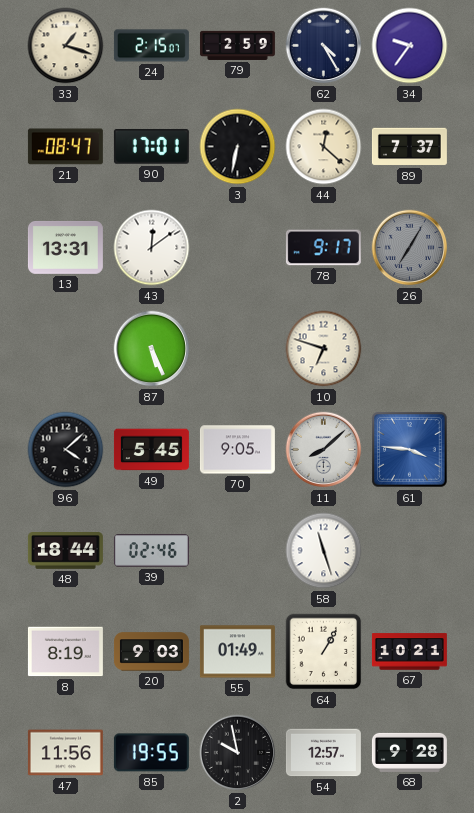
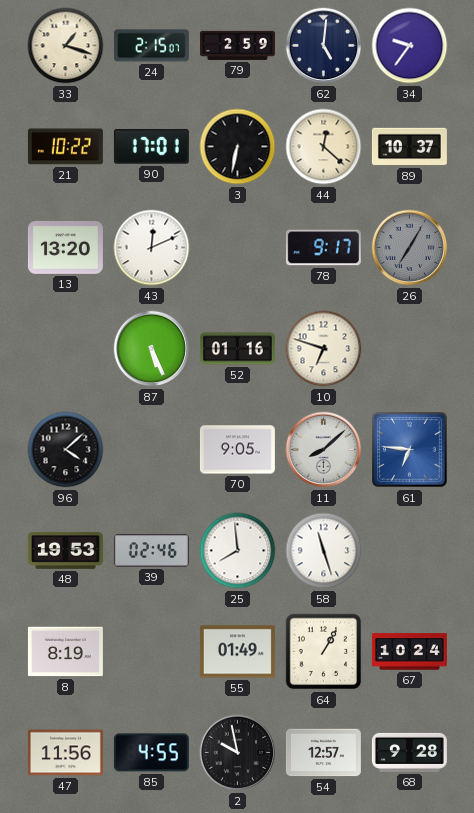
62: 4:25 -> 5:01 (324, 46)
21: 08:47 -> 10:22 (65, 147)
89: 7:37 -> 10:37 (409, 147)
13: 13:31 -> 13:20 (65, 247)
43: 12:09 -> 12:11 (152, 248)
52: none -> 01:16 (237, 349)
49: 5:45 -> none (151, 450)
61: 3:46 -> 6:46 (410, 450)
48: 18:44 -> 19:53 (65, 551)
25: none -> 7:59 (238, 551)
20: 9:03 -> none (151, 652)
67: 10:21 -> 10:24 (409, 652)
85: 19:55 -> 4:55 (151, 753)
